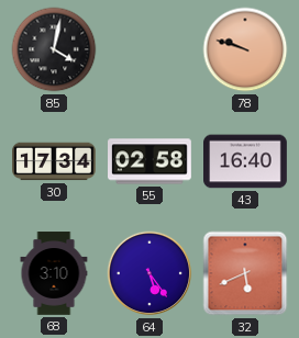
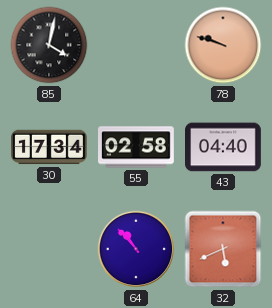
43: 16:40 -> 04:40 (224, 147)
68: 3:10 -> none (54, 273)
64: 5:24 -> 10:53 (136, 249)
